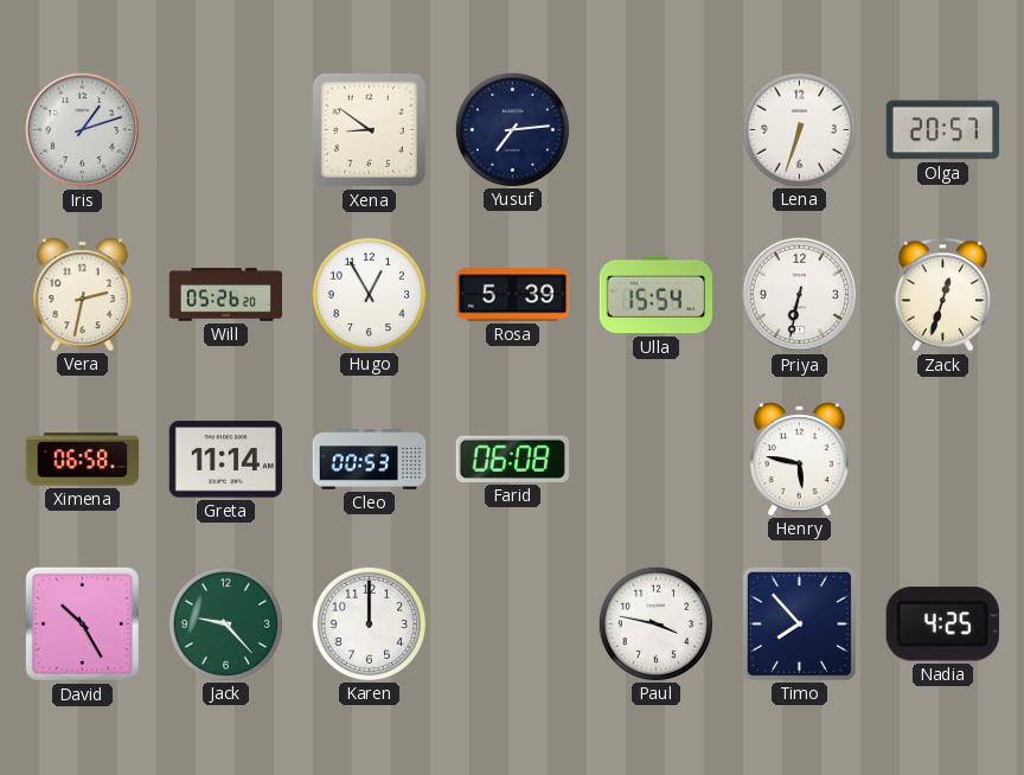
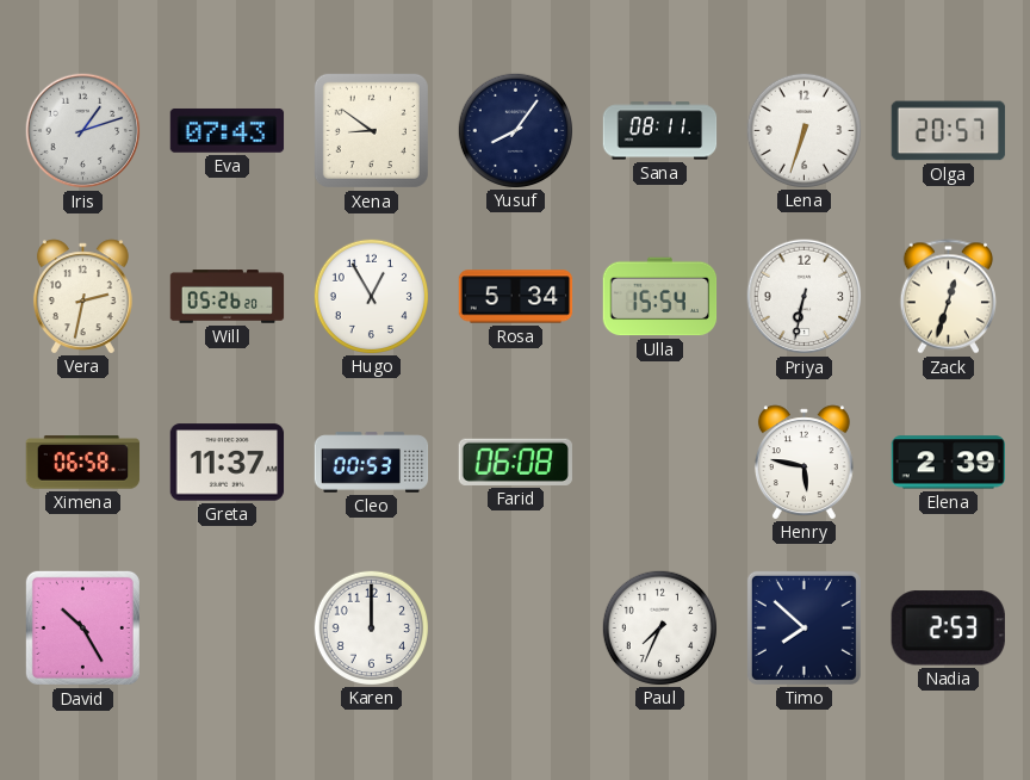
Eva: none -> 07:43 (228, 131)
Yusuf: 7:14 -> 8:06 (515, 130)
Sana: none -> 08:11 (660, 131)
Rosa: 5:39 -> 5:34 (516, 297)
Greta: 11:14 -> 11:37 (228, 463)
Elena: none -> 2:39 (949, 463)
Jack: 9:23 -> none (225, 623)
Paul: 3:47 -> 7:34 (659, 627)
Timo: 7:53 -> 7:52 (803, 627)
Nadia: 4:25 -> 2:53 (948, 629)
